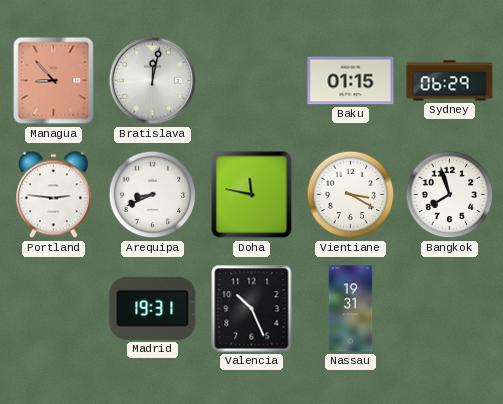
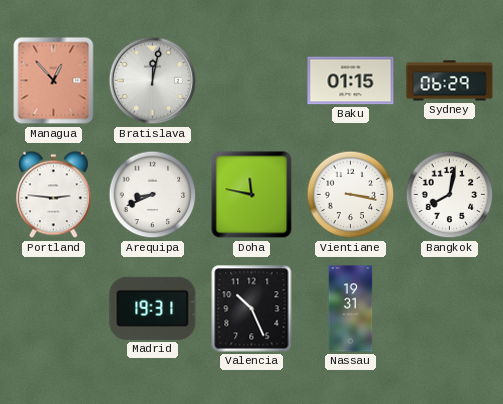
Managua: 8:53 -> 12:53 (54, 81)
Vientiane: 3:20 -> 3:17 (351, 195)
Bangkok: 7:57 -> 8:02 (450, 195)
